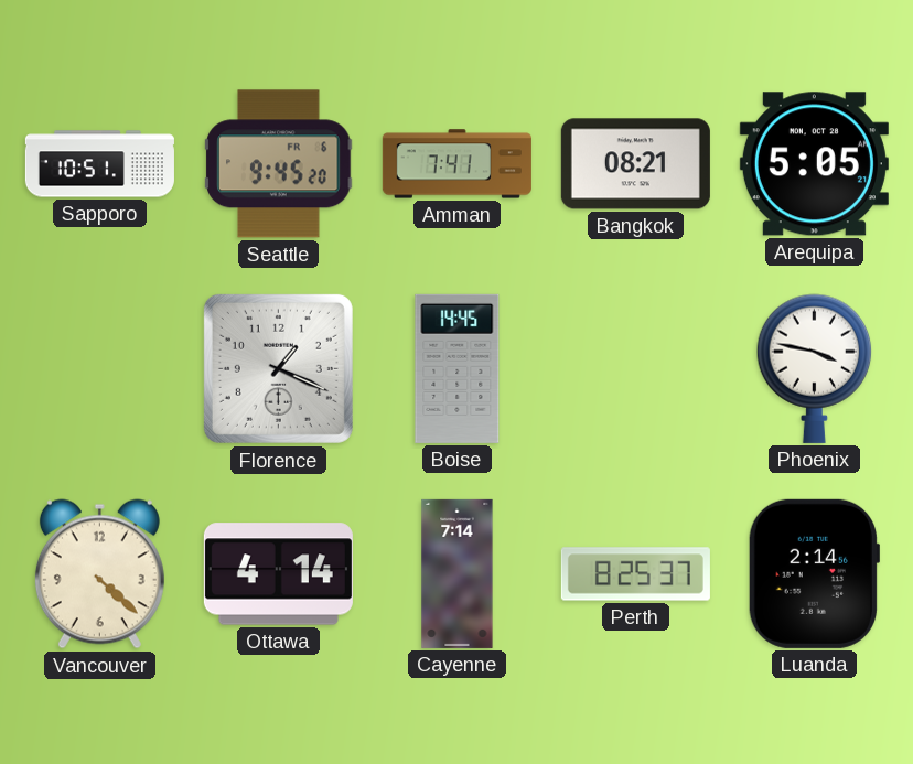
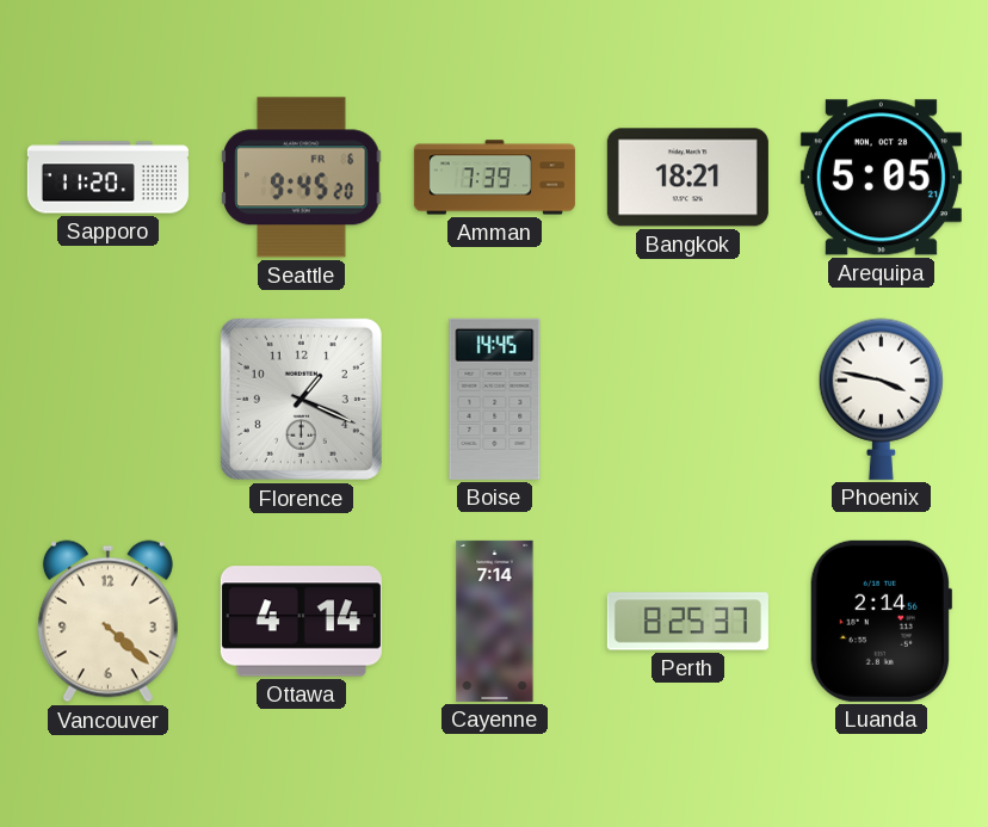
Sapporo: 10:51 -> 11:20 (107, 178)
Amman: 7:41 -> 7:39 (494, 178)
Bangkok: 08:21 -> 18:21 (687, 178)
